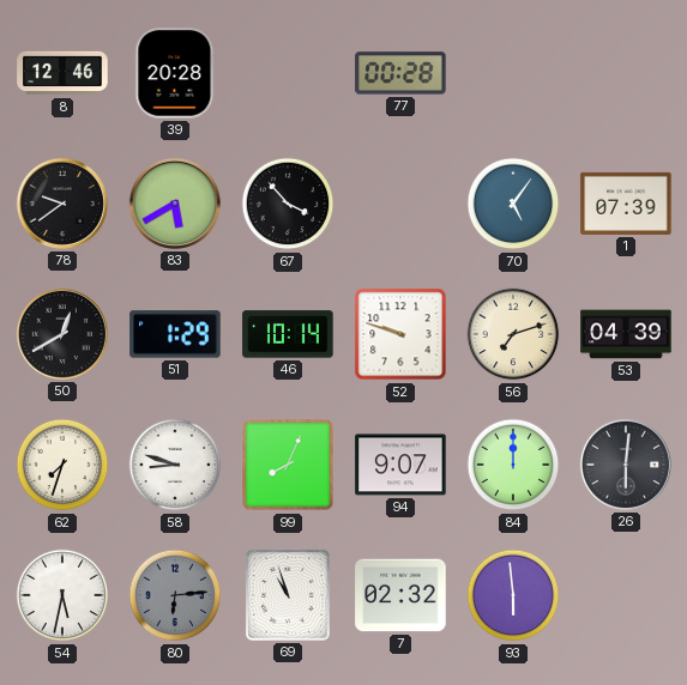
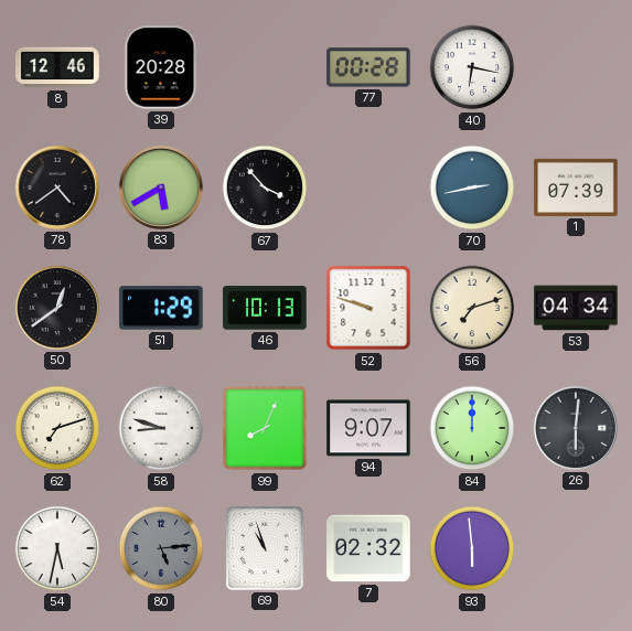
40: none -> 6:17 (472, 67)
78: 9:39 -> 4:39 (57, 188)
70: 5:06 -> 2:43 (472, 188)
50: 12:40 -> 12:39 (57, 308)
46: 10:14 -> 10:13 (265, 308)
53: 04:39 -> 04:34 (576, 308)
62: 7:33 -> 7:12 (57, 428)
80: 6:14 -> 5:14 (161, 548)
